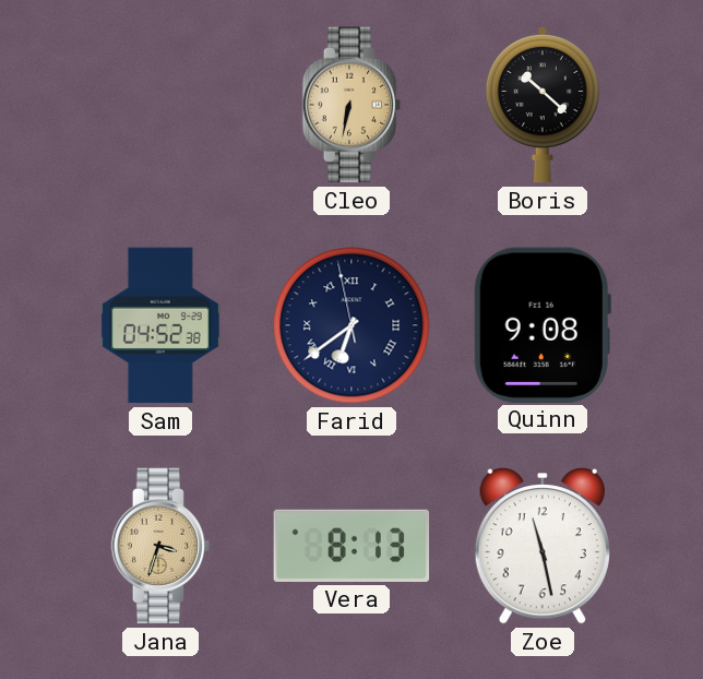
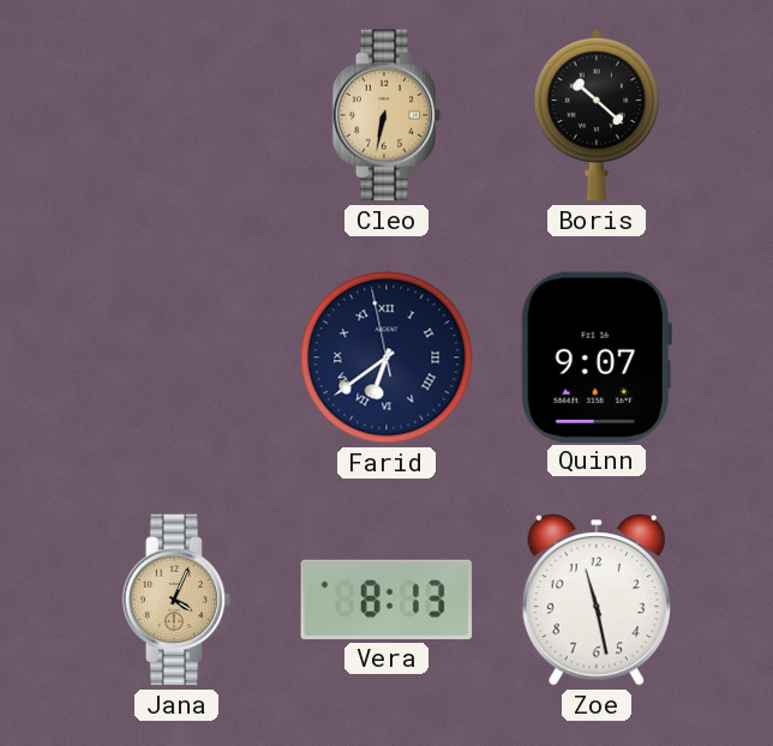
Sam: 04:52 -> none (160, 325)
Quinn: 9:08 -> 9:07 (597, 356)
Jana: 3:33 -> 4:04 (176, 600)
